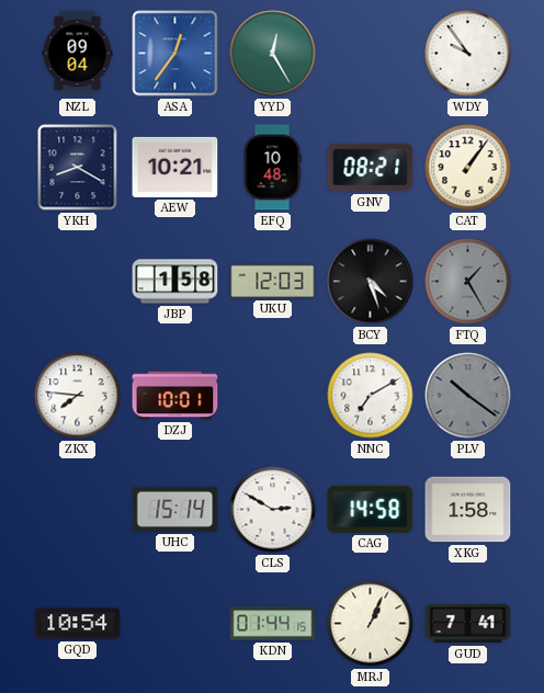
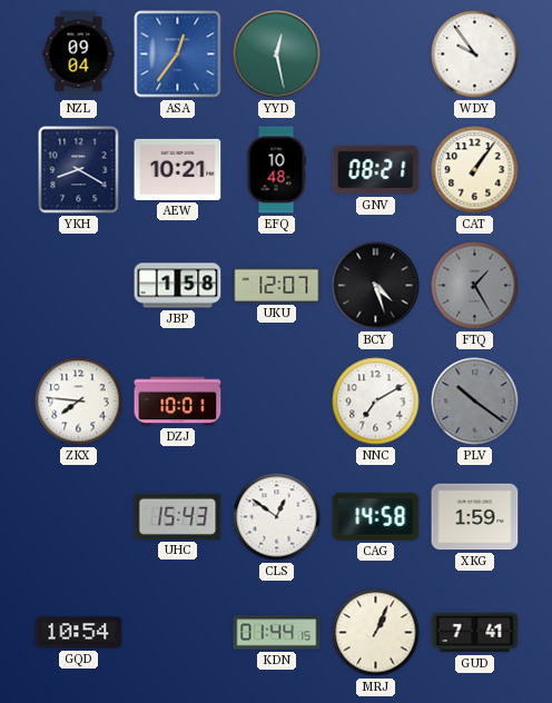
YYD: 12:25 -> 12:28 (277, 55)
UKU: 12:03 -> 12:07 (277, 285)
UHC: 15:14 -> 15:43 (178, 516)
CLS: 2:50 -> 12:51 (277, 517)
XKG: 1:58 -> 1:59 (475, 517)
